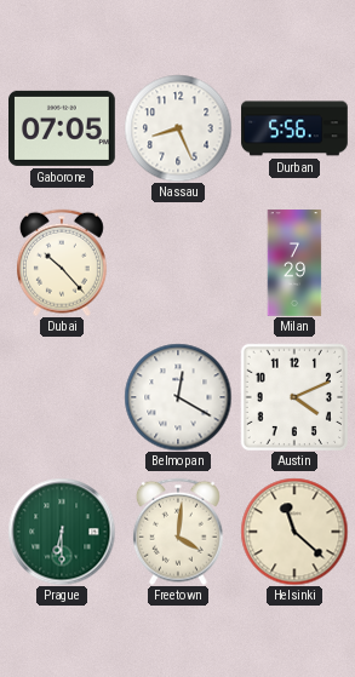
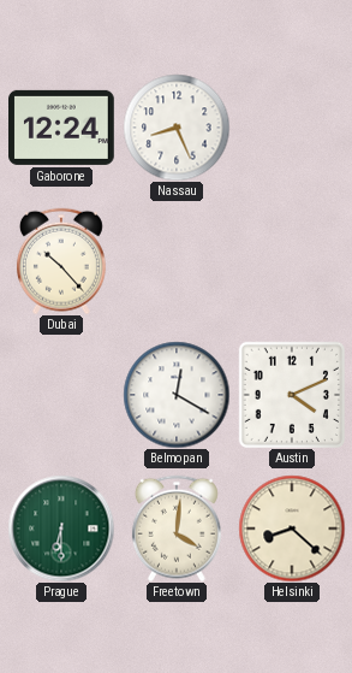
Gaborone: 07:05 -> 12:24 (62, 128)
Durban: 5:56 -> none (294, 128)
Milan: 7:29 -> none (294, 263)
Helsinki: 11:22 -> 8:22 (292, 529)
